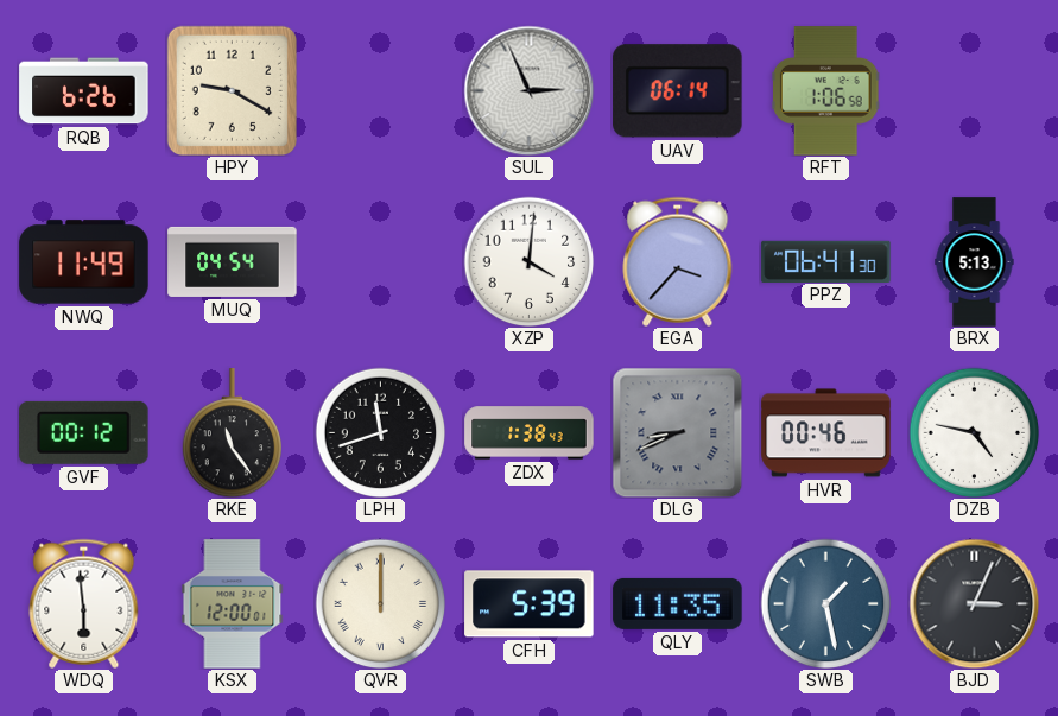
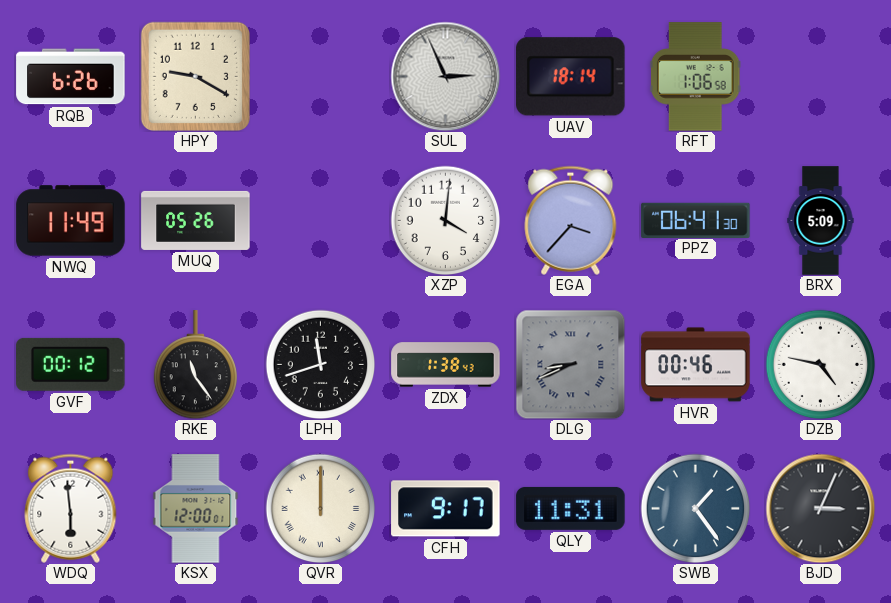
UAV: 06:14 -> 18:14 (571, 77)
MUQ: 04:54 -> 05:26 (196, 220)
BRX: 5:13 -> 5:09 (821, 221)
CFH: 5:39 -> 9:17 (446, 509)
QLY: 11:35 -> 11:31 (571, 508)
SWB: 1:28 -> 1:24 (695, 508)
